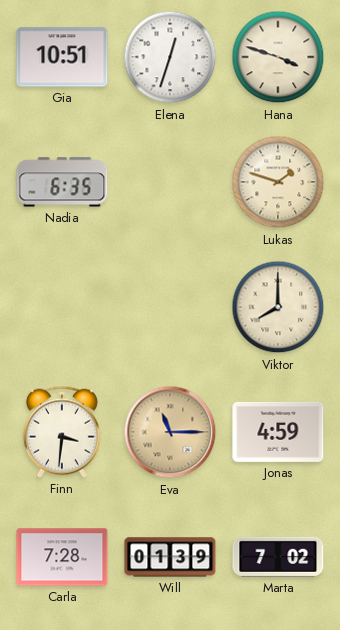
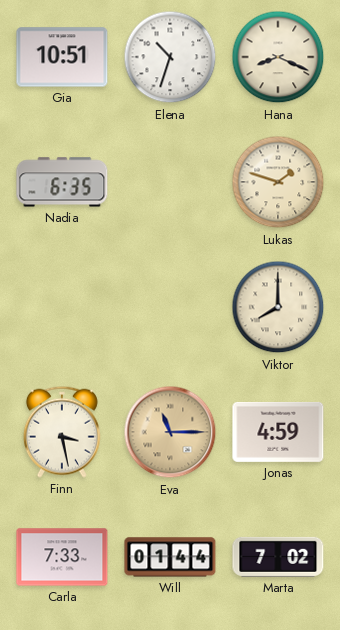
Elena: 12:33 -> 10:33 (170, 57)
Hana: 3:48 -> 8:19 (278, 57)
Finn: 3:31 -> 3:28 (62, 432)
Carla: 7:28 -> 7:33 (62, 557)
Will: 01:39 -> 01:44 (170, 557)
